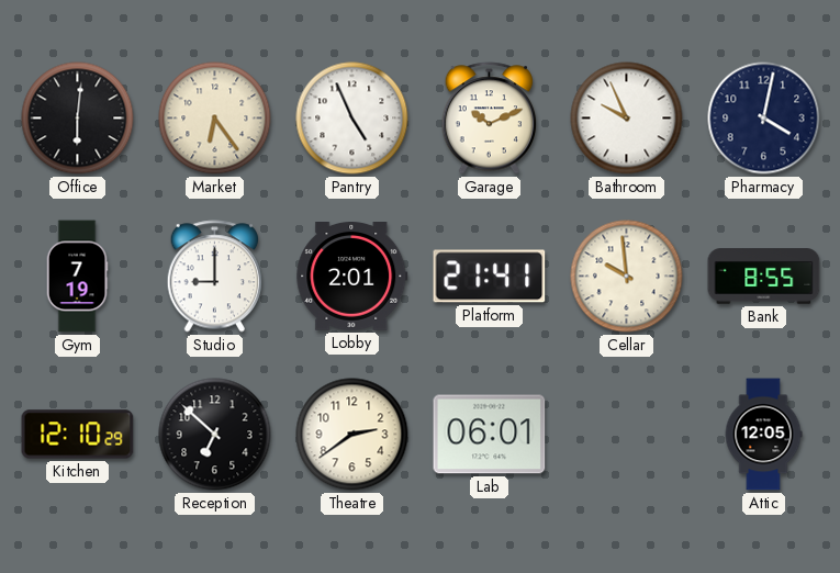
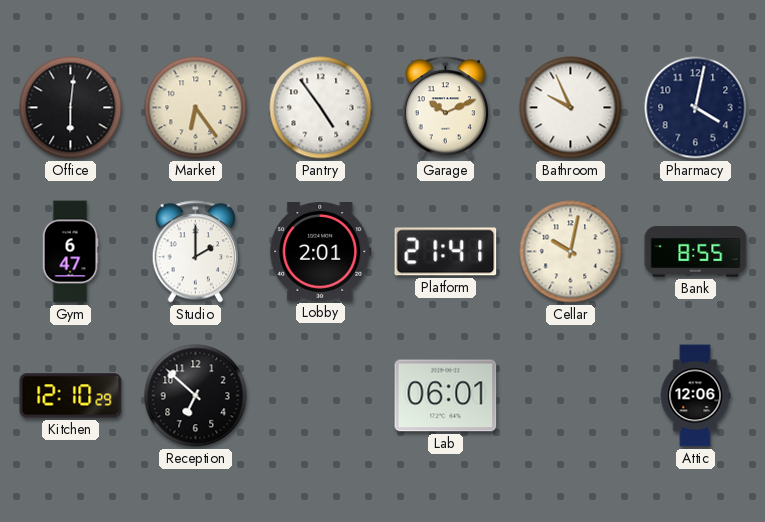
Pantry: 4:56 -> 4:54 (321, 108)
Gym: 7:19 -> 6:47 (70, 252)
Studio: 9:00 -> 2:00 (196, 252)
Cellar: 9:59 -> 10:02 (571, 252)
Theatre: 2:39 -> none (352, 435)
Attic: 12:05 -> 12:06 (695, 396)
